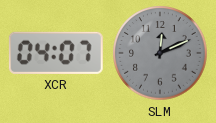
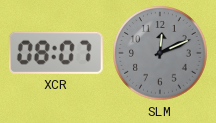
XCR: 04:07 -> 08:07 (56, 53)
